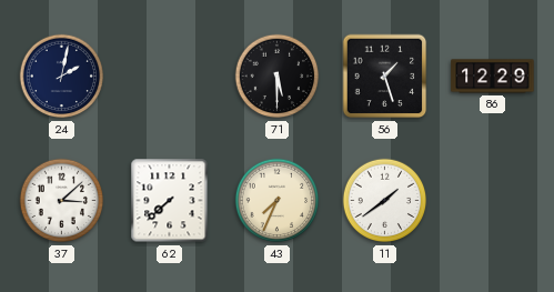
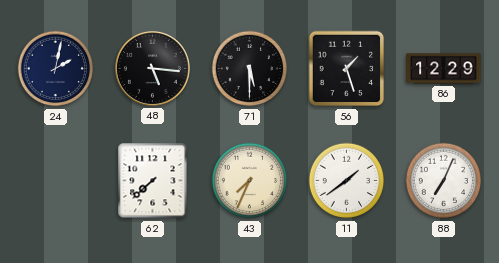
48: none -> 5:16 (152, 68)
37: 3:08 -> none (62, 201)
88: none -> 7:04 (444, 181)
